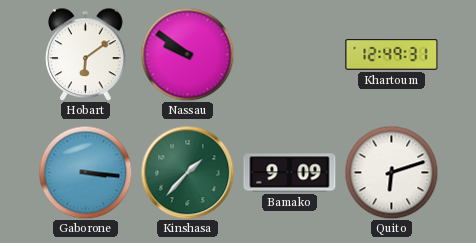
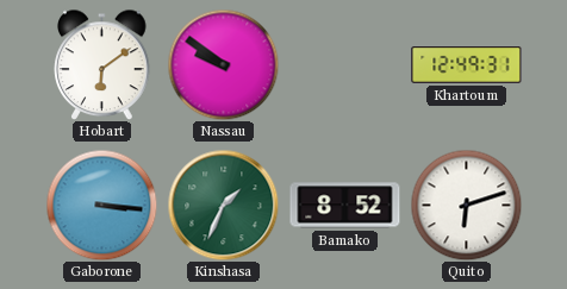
Kinshasa: 1:37 -> 1:34 (223, 205)
Bamako: 9:09 -> 8:52 (345, 206)
